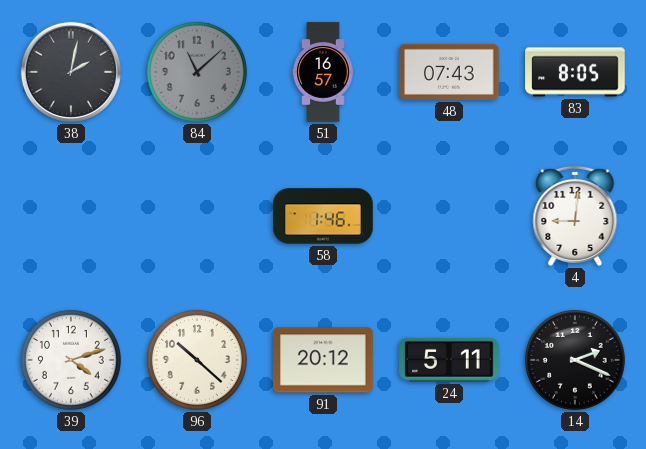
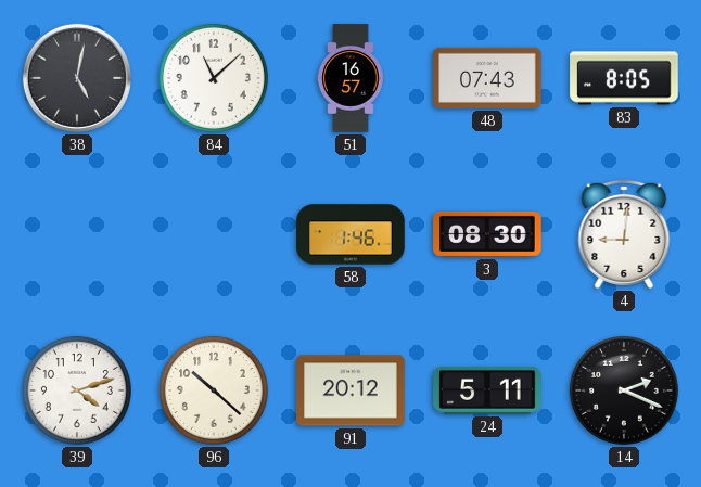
38: 2:02 -> 5:02 (77, 78)
84 dial: grey -> white (214, 78)
3: none -> 08:30 (487, 234)
